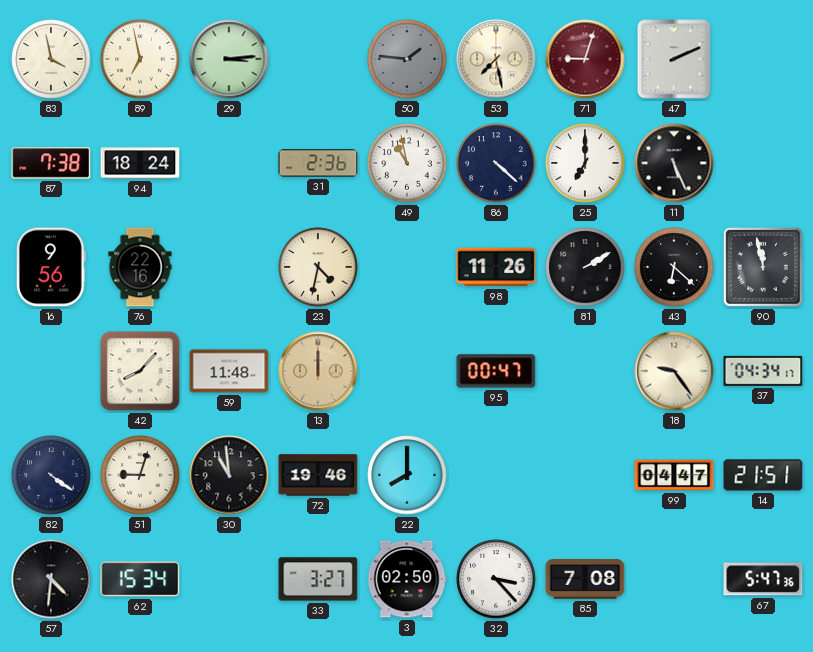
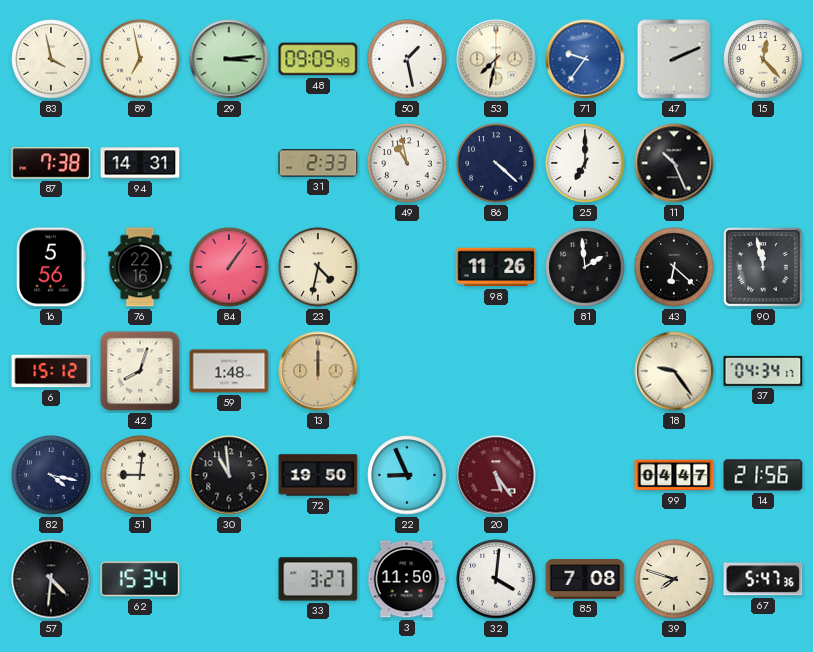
48: none -> 09:09 (318, 59)
50: 1:46 -> 1:28 (407, 59)
50 dial: grey -> white (407, 59)
53: 7:28 -> 7:32 (496, 59)
71: 9:03 -> 9:36 (585, 59)
71 dial: burgundy -> blue (585, 59)
15: none -> 12:23 (763, 59)
94: 18:24 -> 14:31 (140, 163)
31: 2:36 -> 2:33 (318, 163)
11: 5:26 -> 10:26 (674, 163)
16: 9:56 -> 5:56 (51, 267)
84: none -> 1:06 (229, 267)
81: 2:10 -> 1:59 (585, 267)
6: none -> 15:12 (51, 371)
42: 8:07 -> 8:03 (140, 371)
59: 11:48 -> 1:48 (229, 371)
95: 00:47 -> none (496, 371)
82: 4:21 -> 4:17 (51, 475)
51: 9:03 -> 9:01 (140, 475)
72: 19:46 -> 19:50 (318, 475)
22: 8:00 -> 8:56 (407, 475)
20: none -> 5:24 (496, 475)
14: 21:51 -> 21:56 (763, 475)
3: 02:50 -> 11:50 (407, 579)
32: 3:23 -> 4:01 (496, 579)
39: none -> 7:48 (674, 579)
